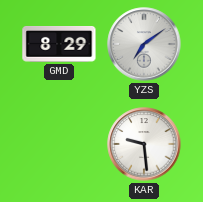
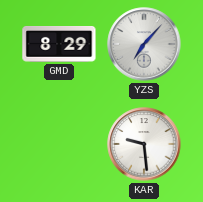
YZS: 7:09 -> 7:07 (144, 44)
